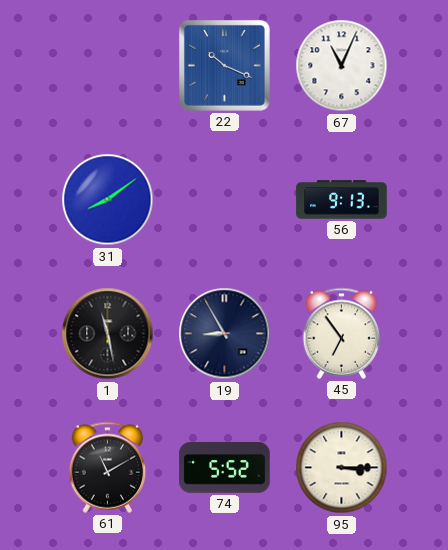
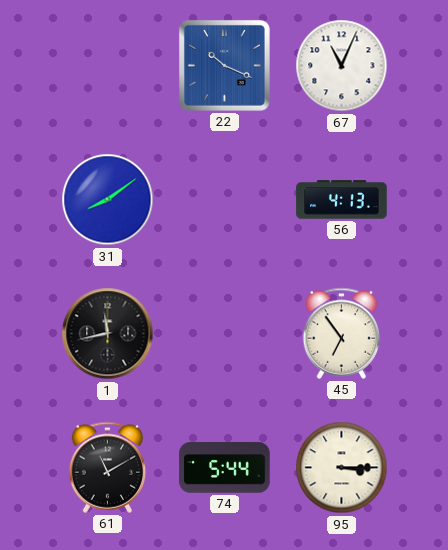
56: 9:13 -> 4:13 (342, 200)
1: 11:28 -> 11:43 (108, 334)
19: 8:55 -> none (225, 334)
74: 5:52 -> 5:44 (225, 468)
